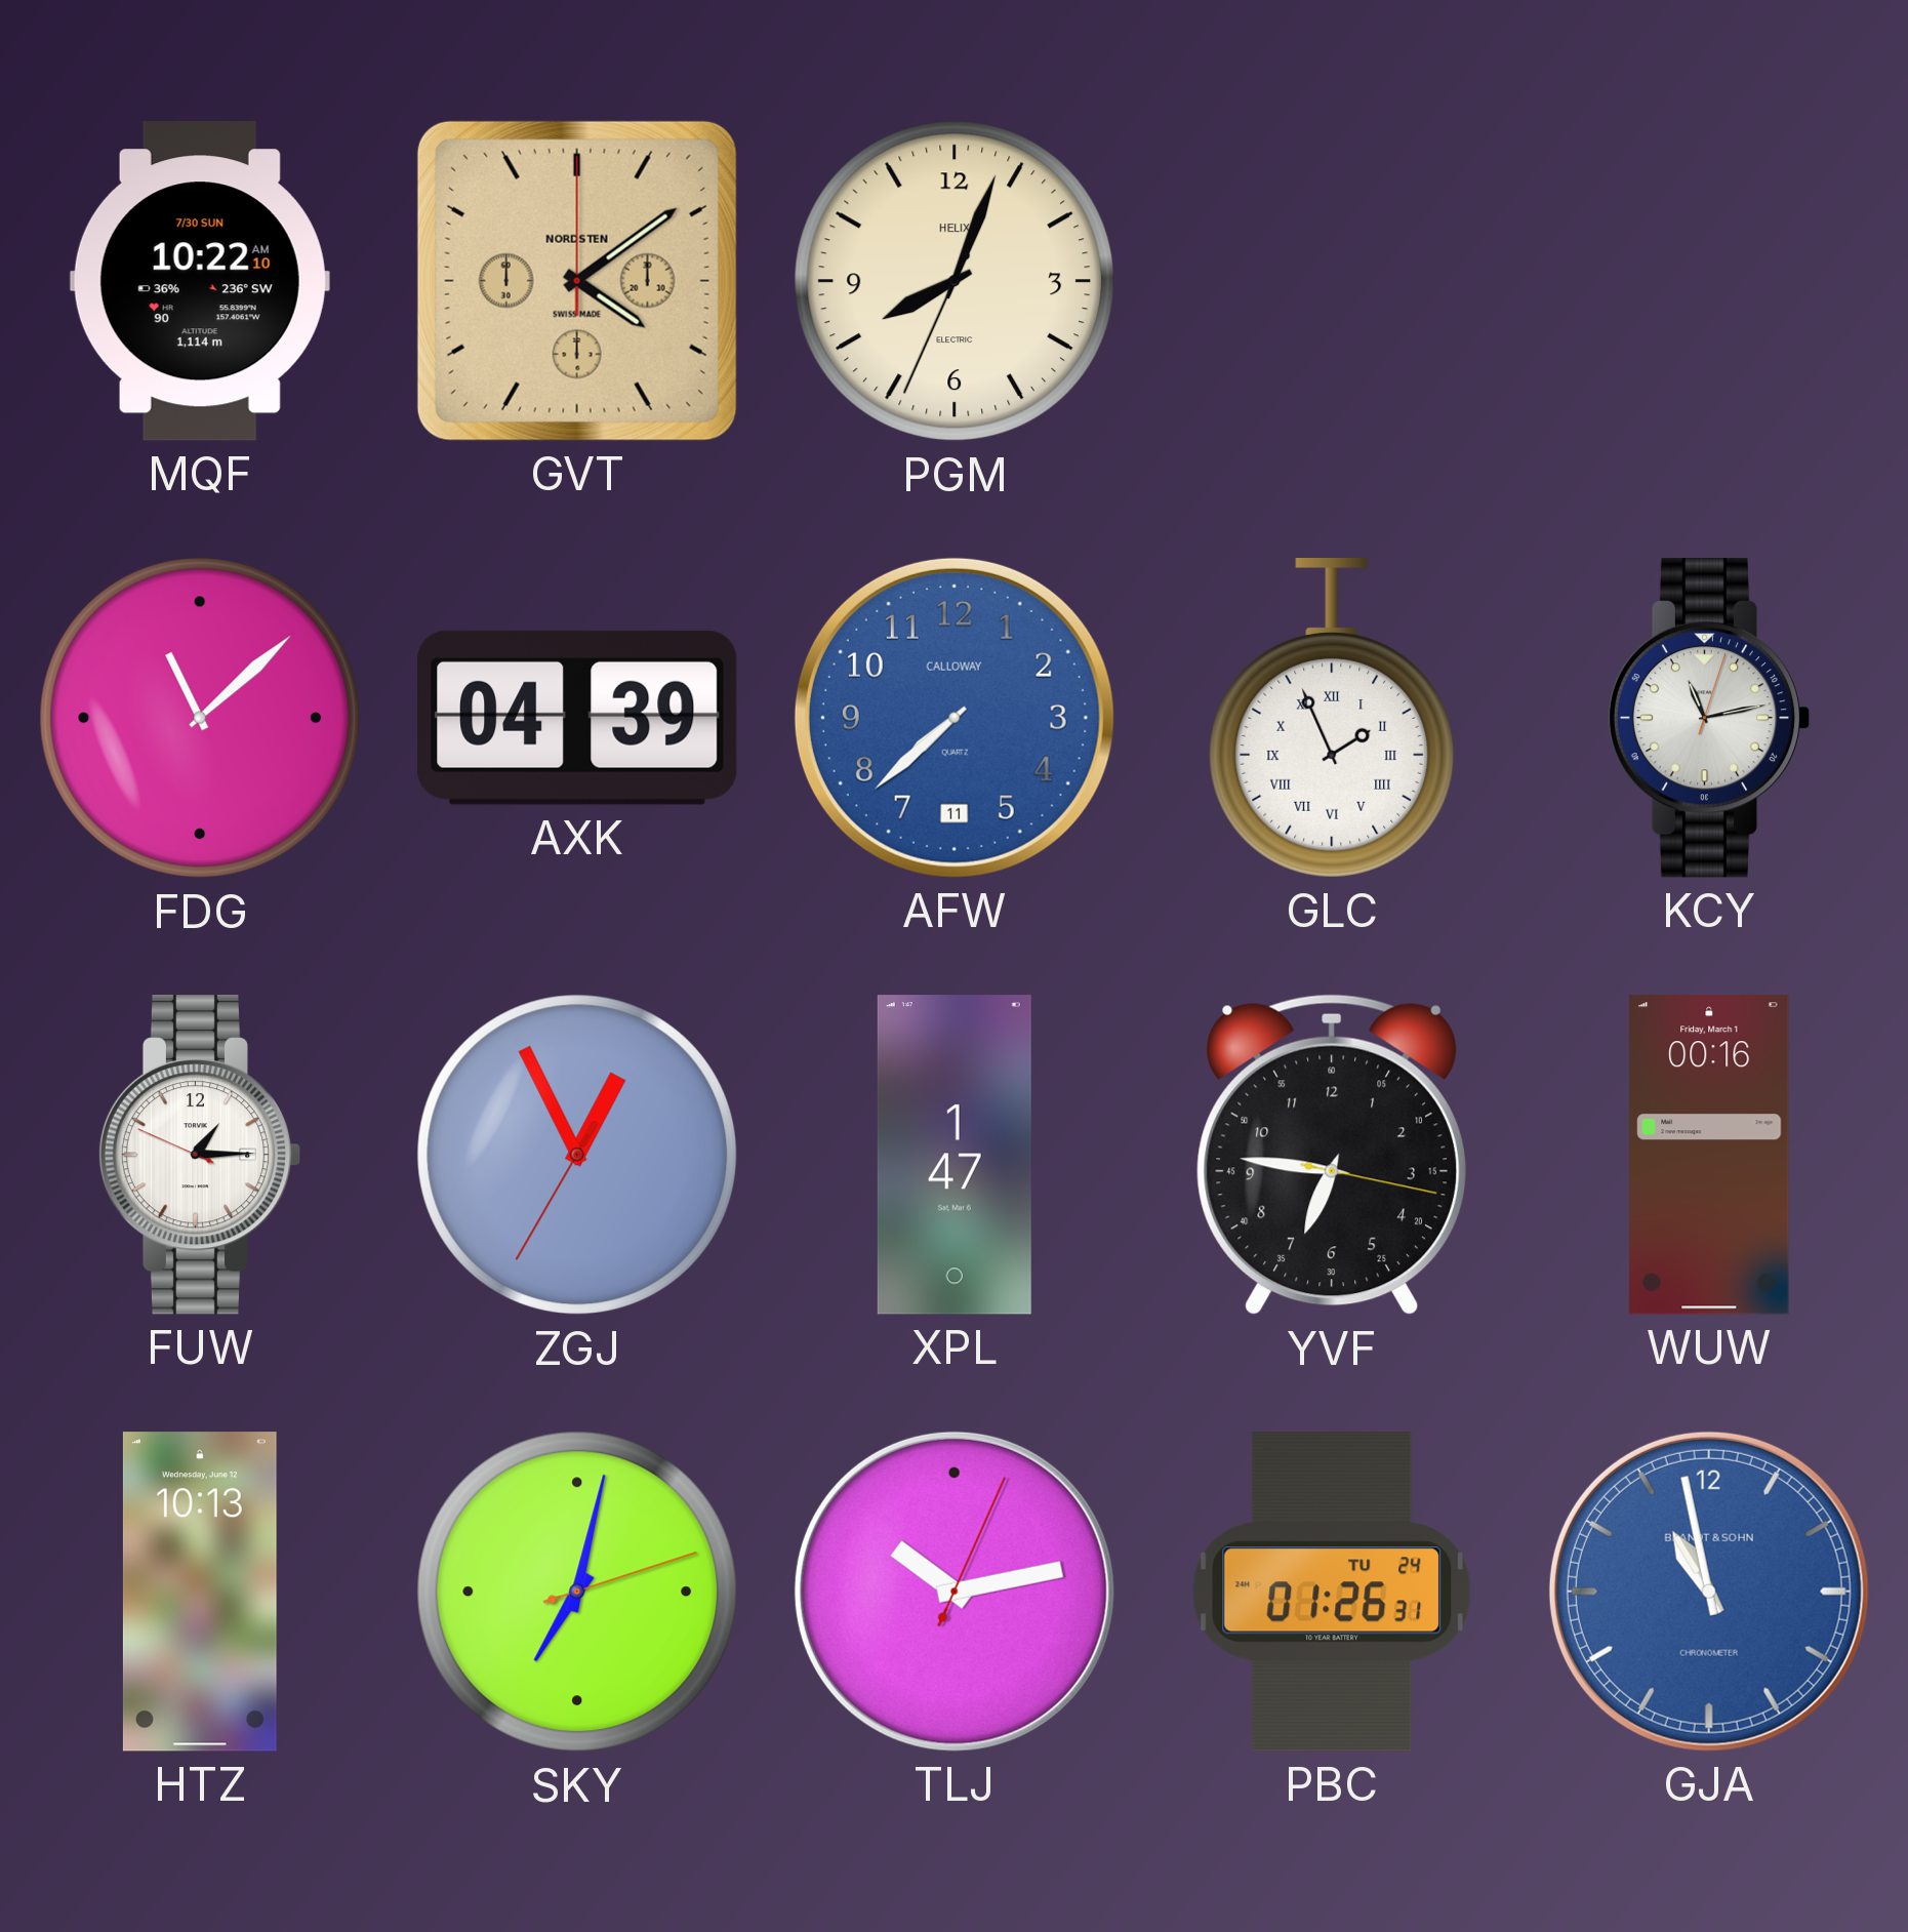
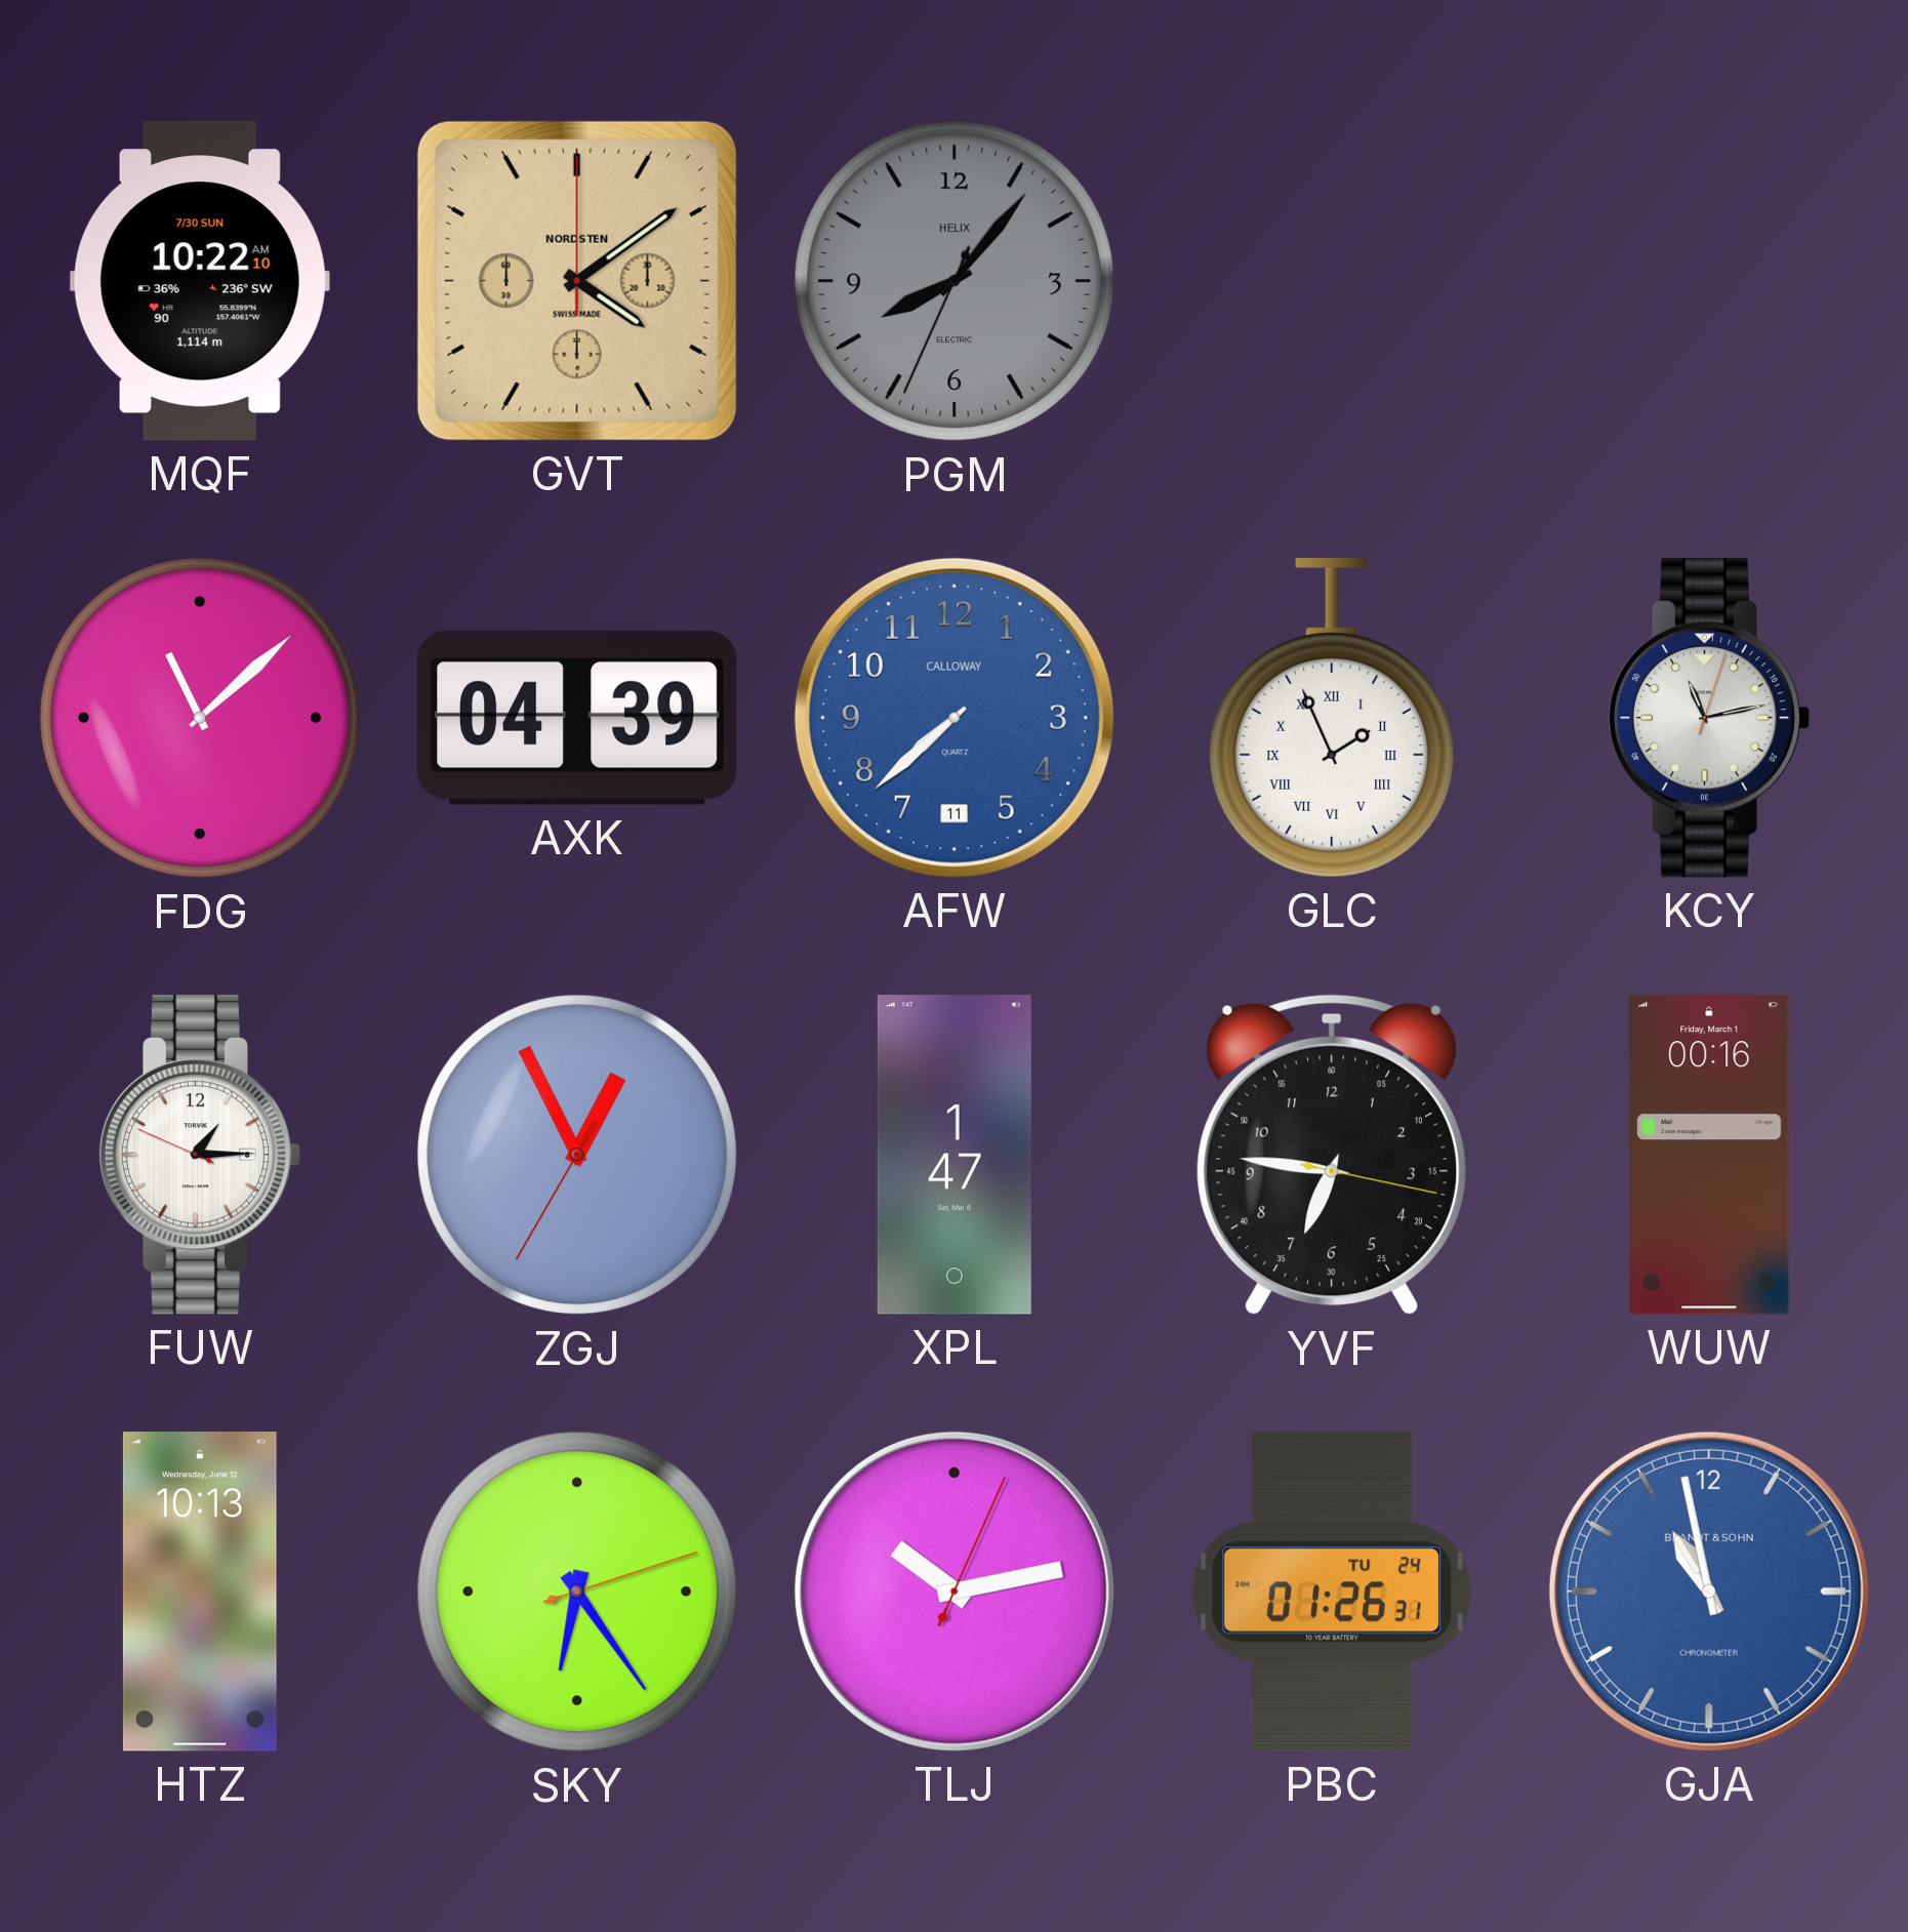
PGM: 8:03 -> 8:06 (955, 281)
PGM dial: cream -> grey (955, 281)
SKY: 7:02 -> 6:24 (577, 1592)
